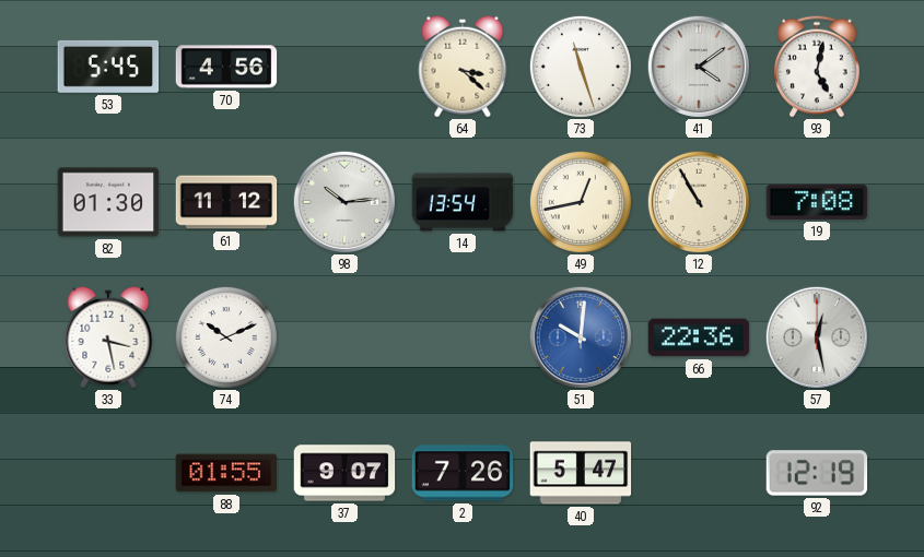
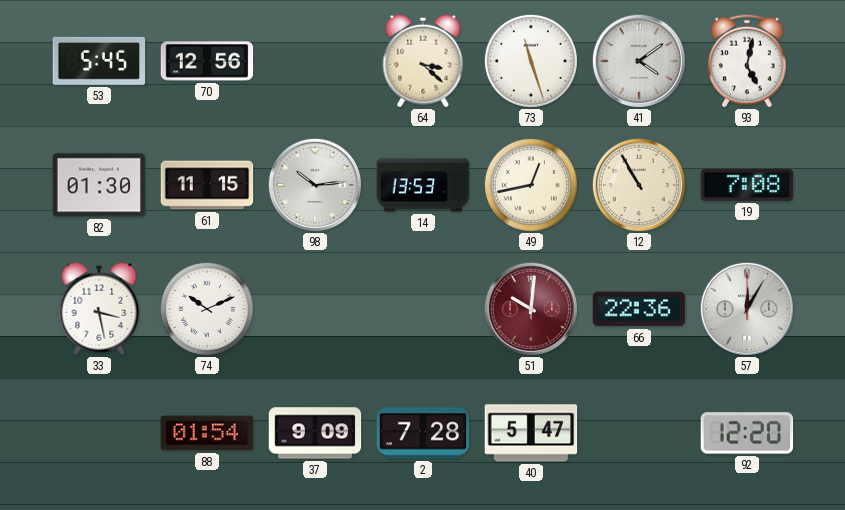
70: 4:56 -> 12:56 (207, 61)
61: 11:12 -> 11:15 (207, 185)
14: 13:54 -> 13:53 (423, 185)
51 dial: blue -> burgundy (531, 309)
57: 12:28 -> 12:05 (747, 309)
88: 01:55 -> 01:54 (207, 433)
37: 9:07 -> 9:09 (315, 433)
2: 7:26 -> 7:28 (423, 433)
92: 12:19 -> 12:20 (747, 433)
